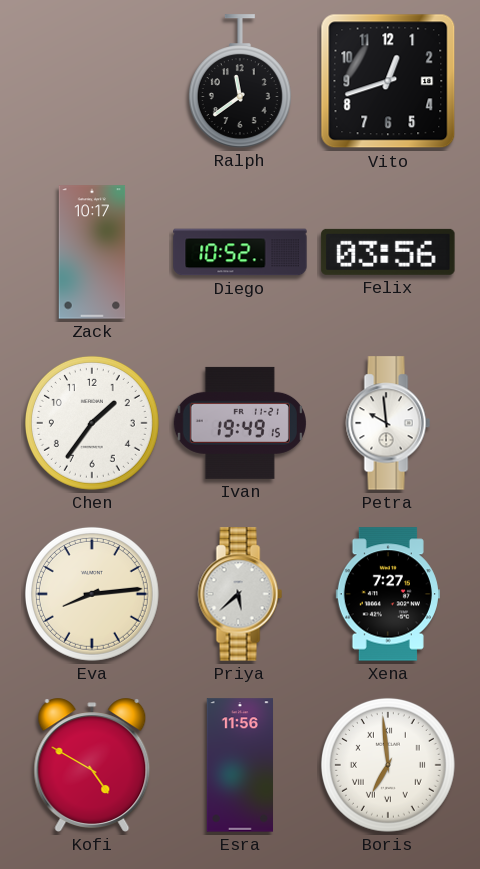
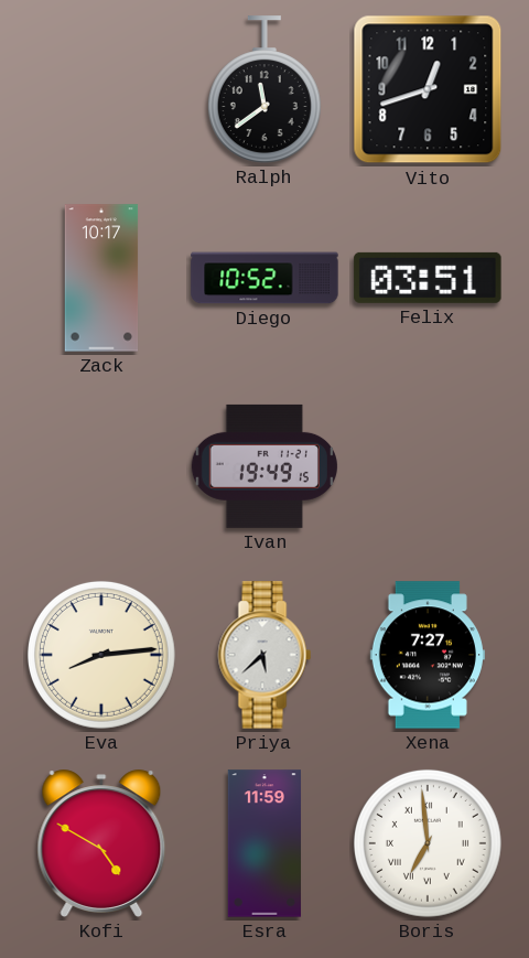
Felix: 03:56 -> 03:51 (428, 278)
Chen: 1:36 -> none (92, 423)
Petra: 9:59 -> none (388, 423)
Esra: 11:56 -> 11:59 (263, 843)
